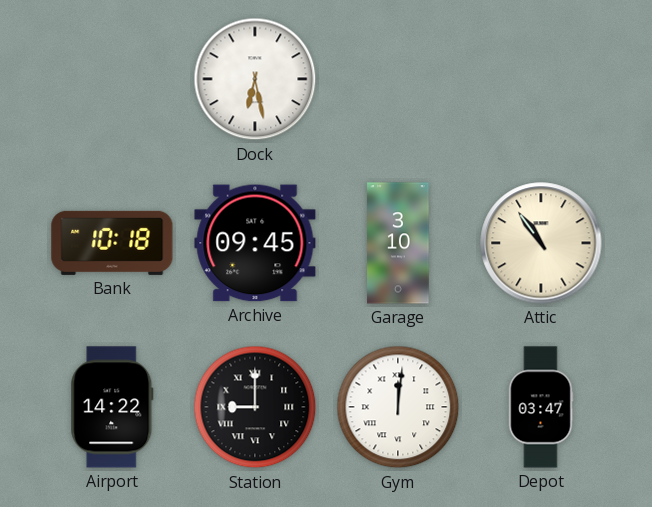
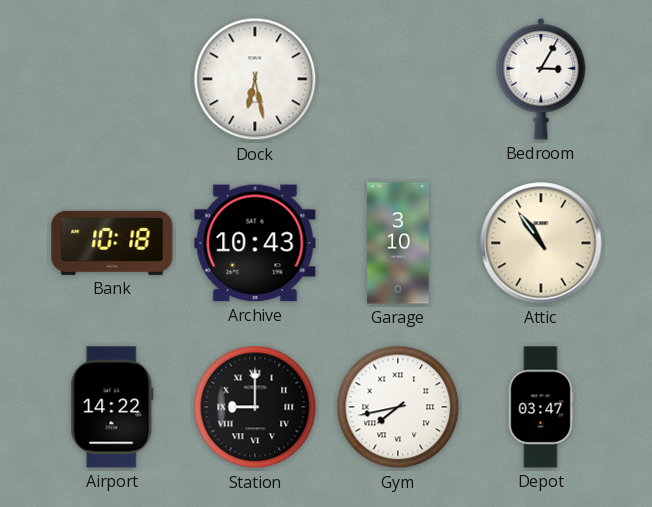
Bedroom: none -> 3:05 (541, 79)
Archive: 09:45 -> 10:43 (255, 243)
Gym: 12:01 -> 7:43 (398, 407)
